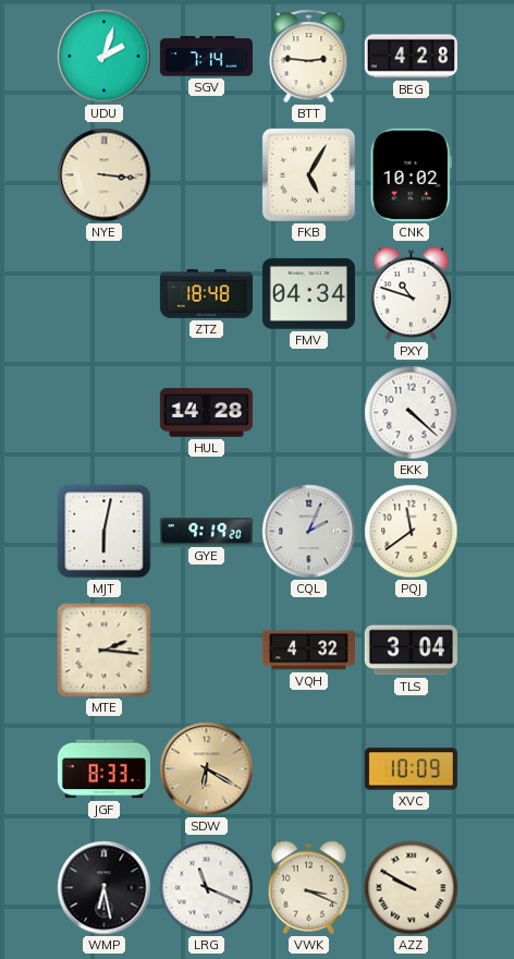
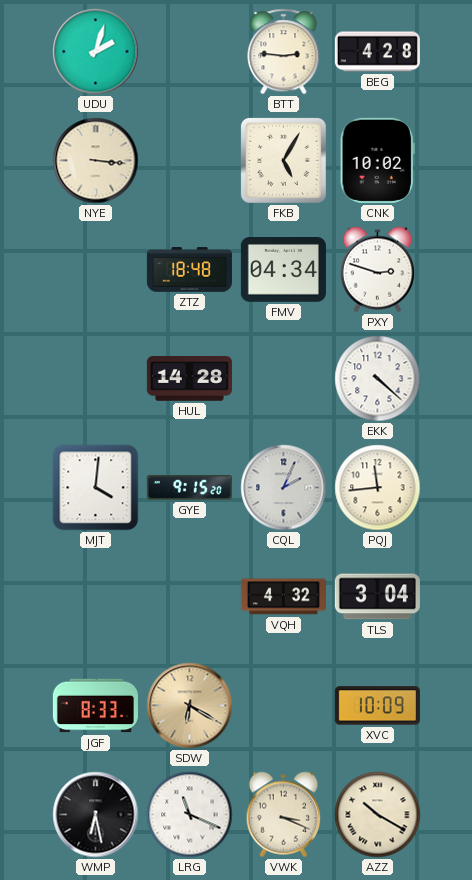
SGV: 7:14 -> none (206, 57)
PXY: 10:48 -> 2:48 (378, 270)
MJT: 6:02 -> 4:01 (96, 488)
GYE: 9:19 -> 9:15 (189, 488)
PQJ: 11:39 -> 11:44 (378, 488)
MTE: 2:16 -> none (105, 651)
AZZ: 9:50 -> 10:20 (378, 815)
